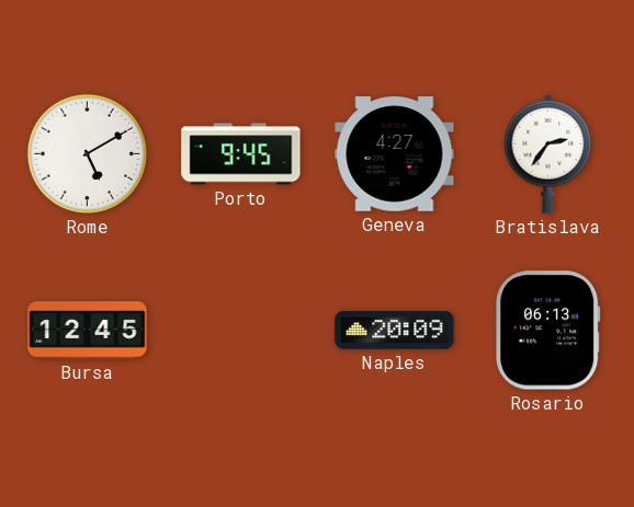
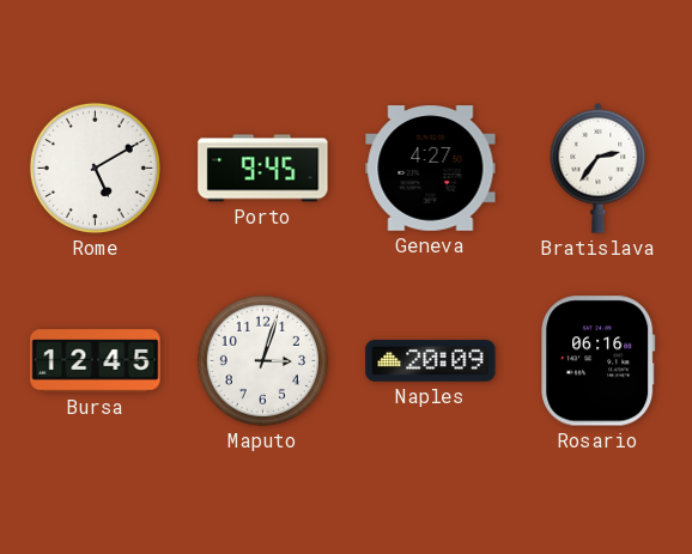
Maputo: none -> 3:03 (262, 360)
Rosario: 06:13 -> 06:16 (599, 361)
